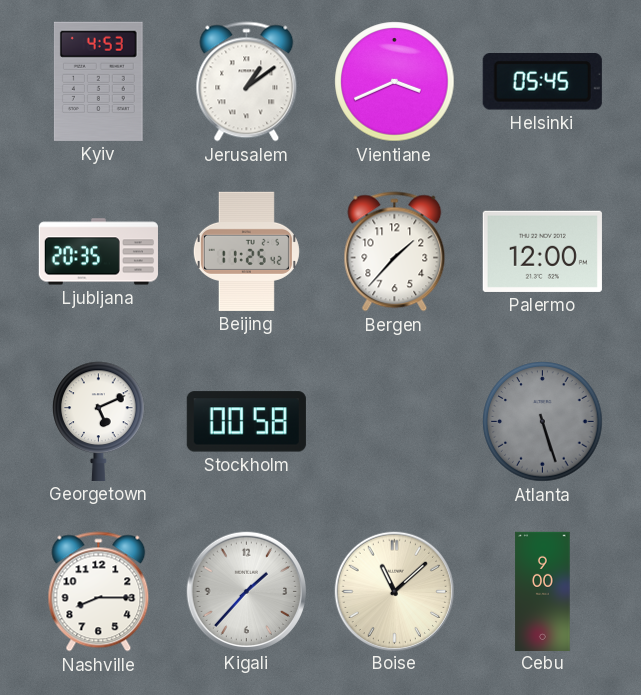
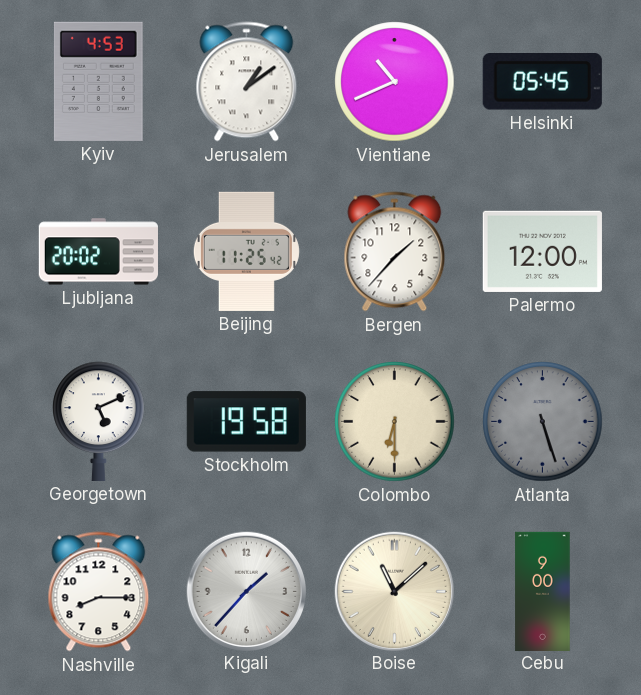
Vientiane: 3:41 -> 10:41 (395, 82)
Ljubljana: 20:35 -> 20:02 (98, 252)
Stockholm: 00:58 -> 19:58 (246, 422)
Colombo: none -> 6:30 (395, 422)
